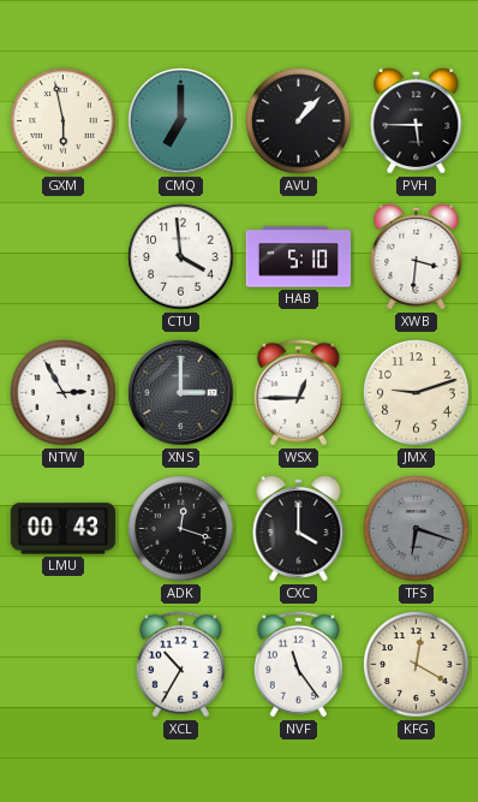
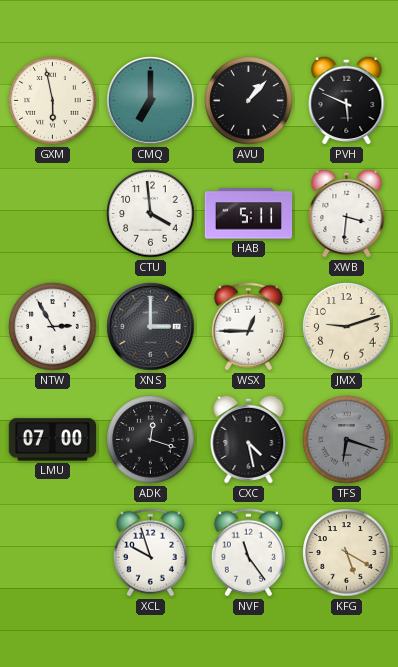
PVH: 5:45 -> 5:49 (347, 100)
HAB: 5:10 -> 5:11 (249, 214)
LMU: 00:43 -> 07:00 (53, 440)
CXC: 4:00 -> 4:28 (249, 439)
XCL: 10:35 -> 9:57 (150, 553)
KFG: 12:20 -> 5:20 (347, 553)
